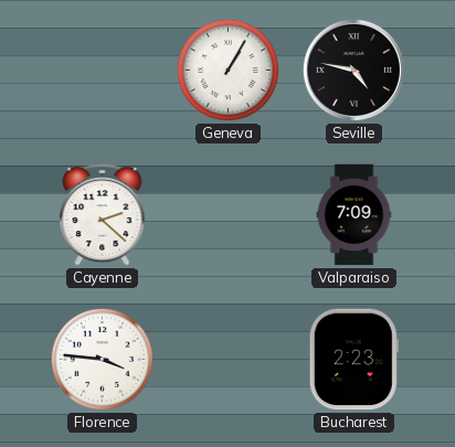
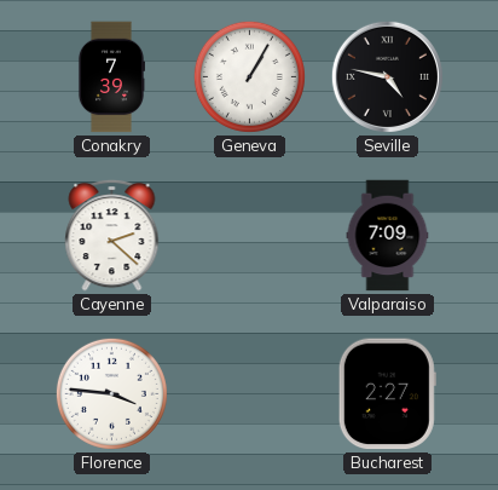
Conakry: none -> 7:39 (111, 77)
Bucharest: 2:23 -> 2:27 (387, 394)
